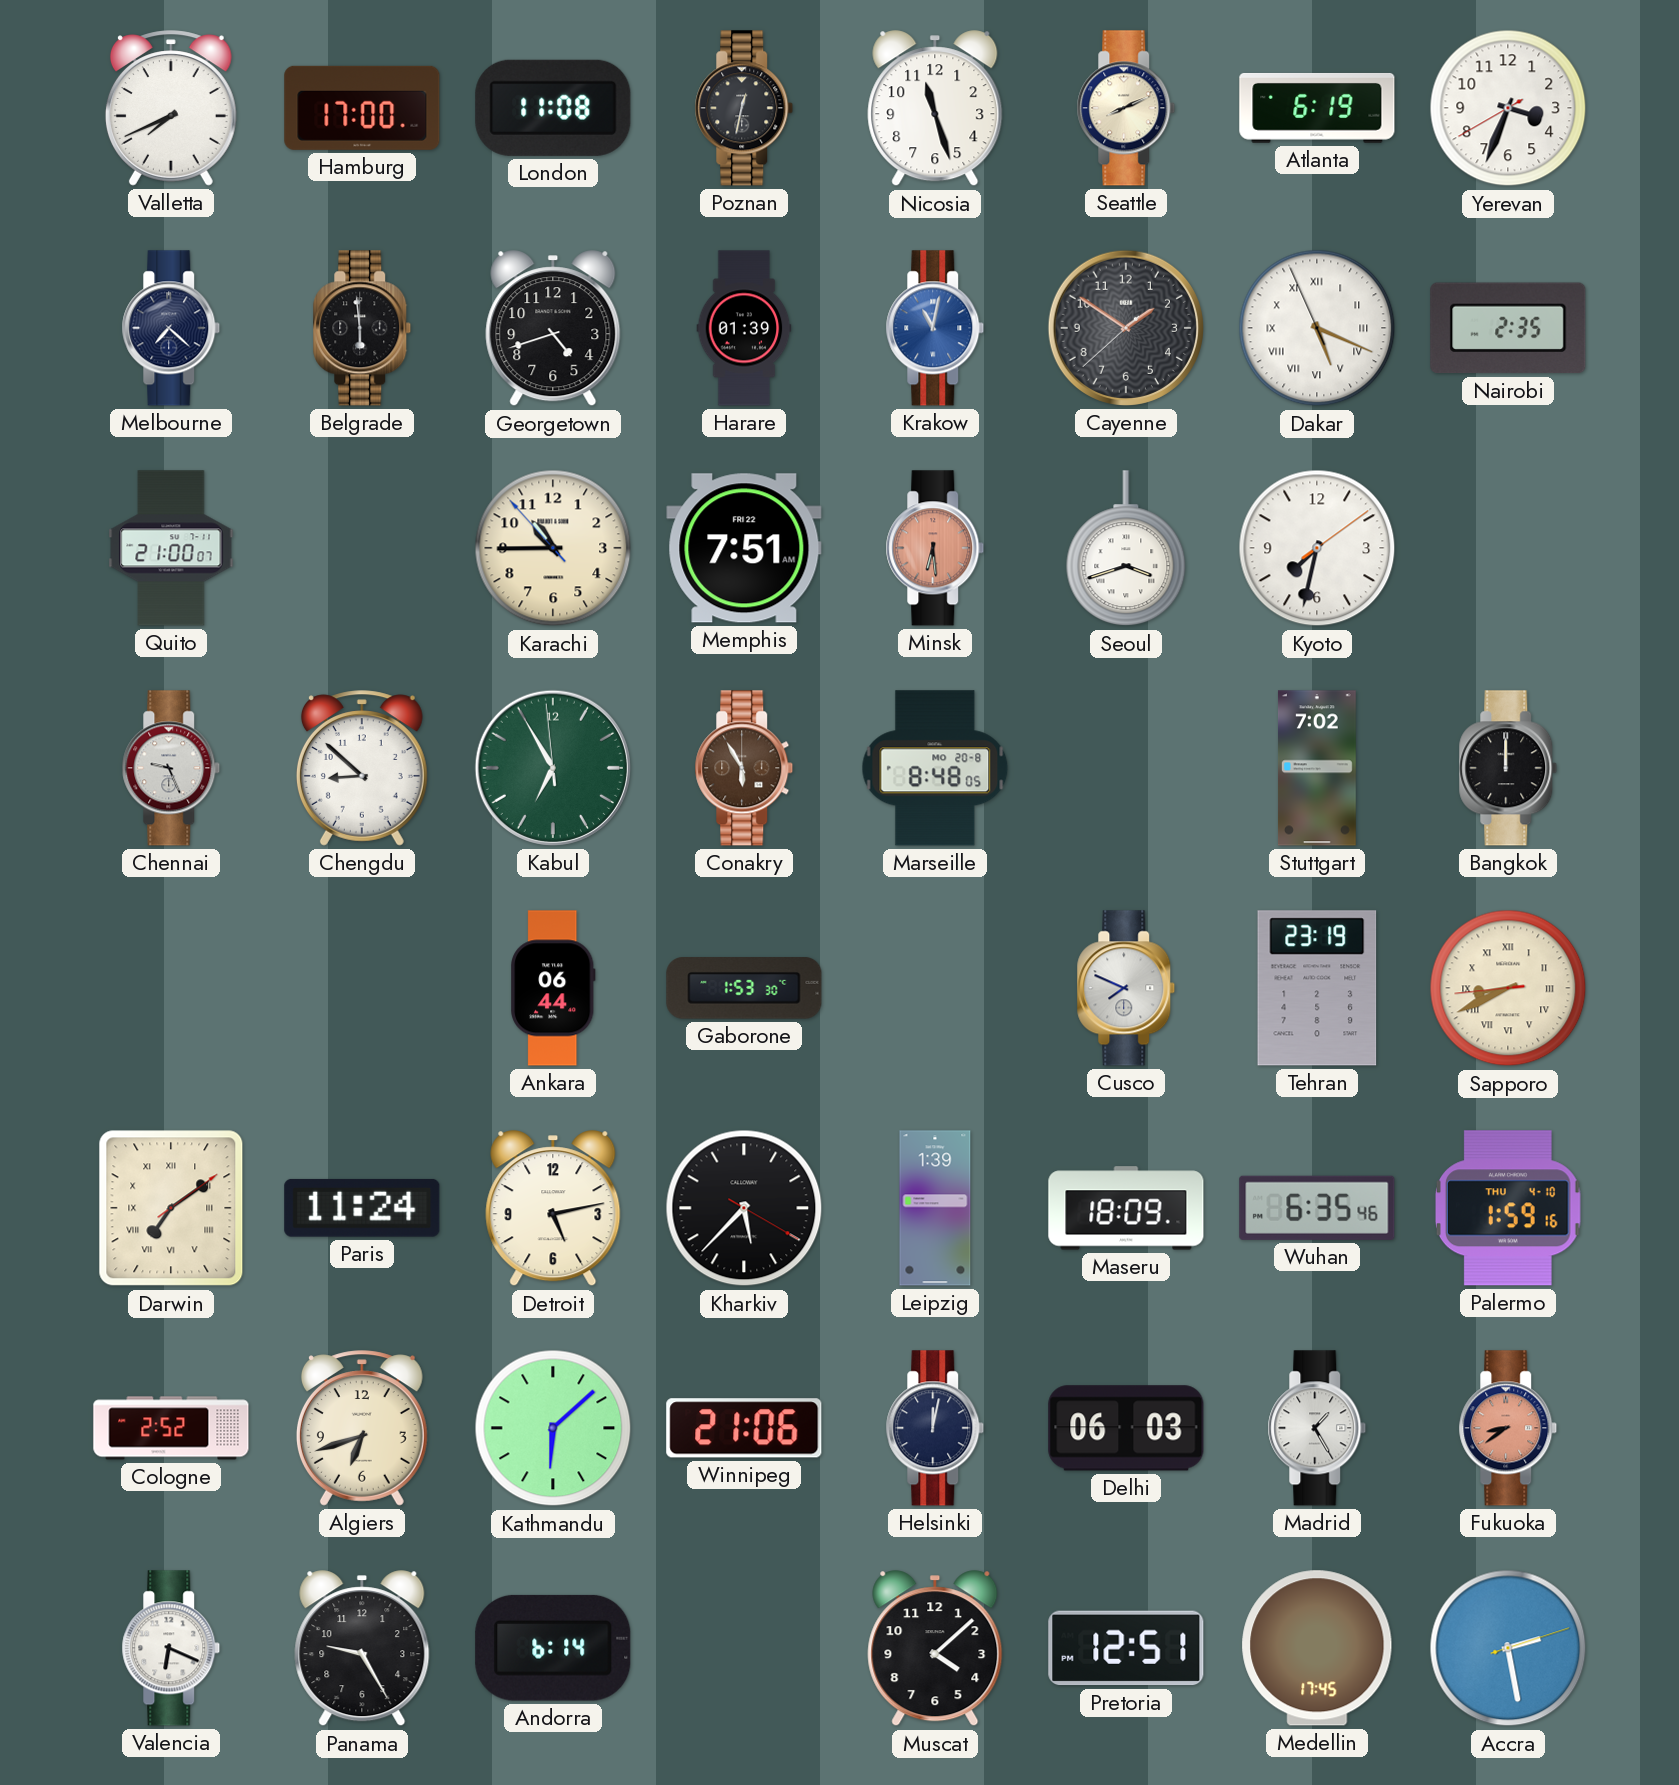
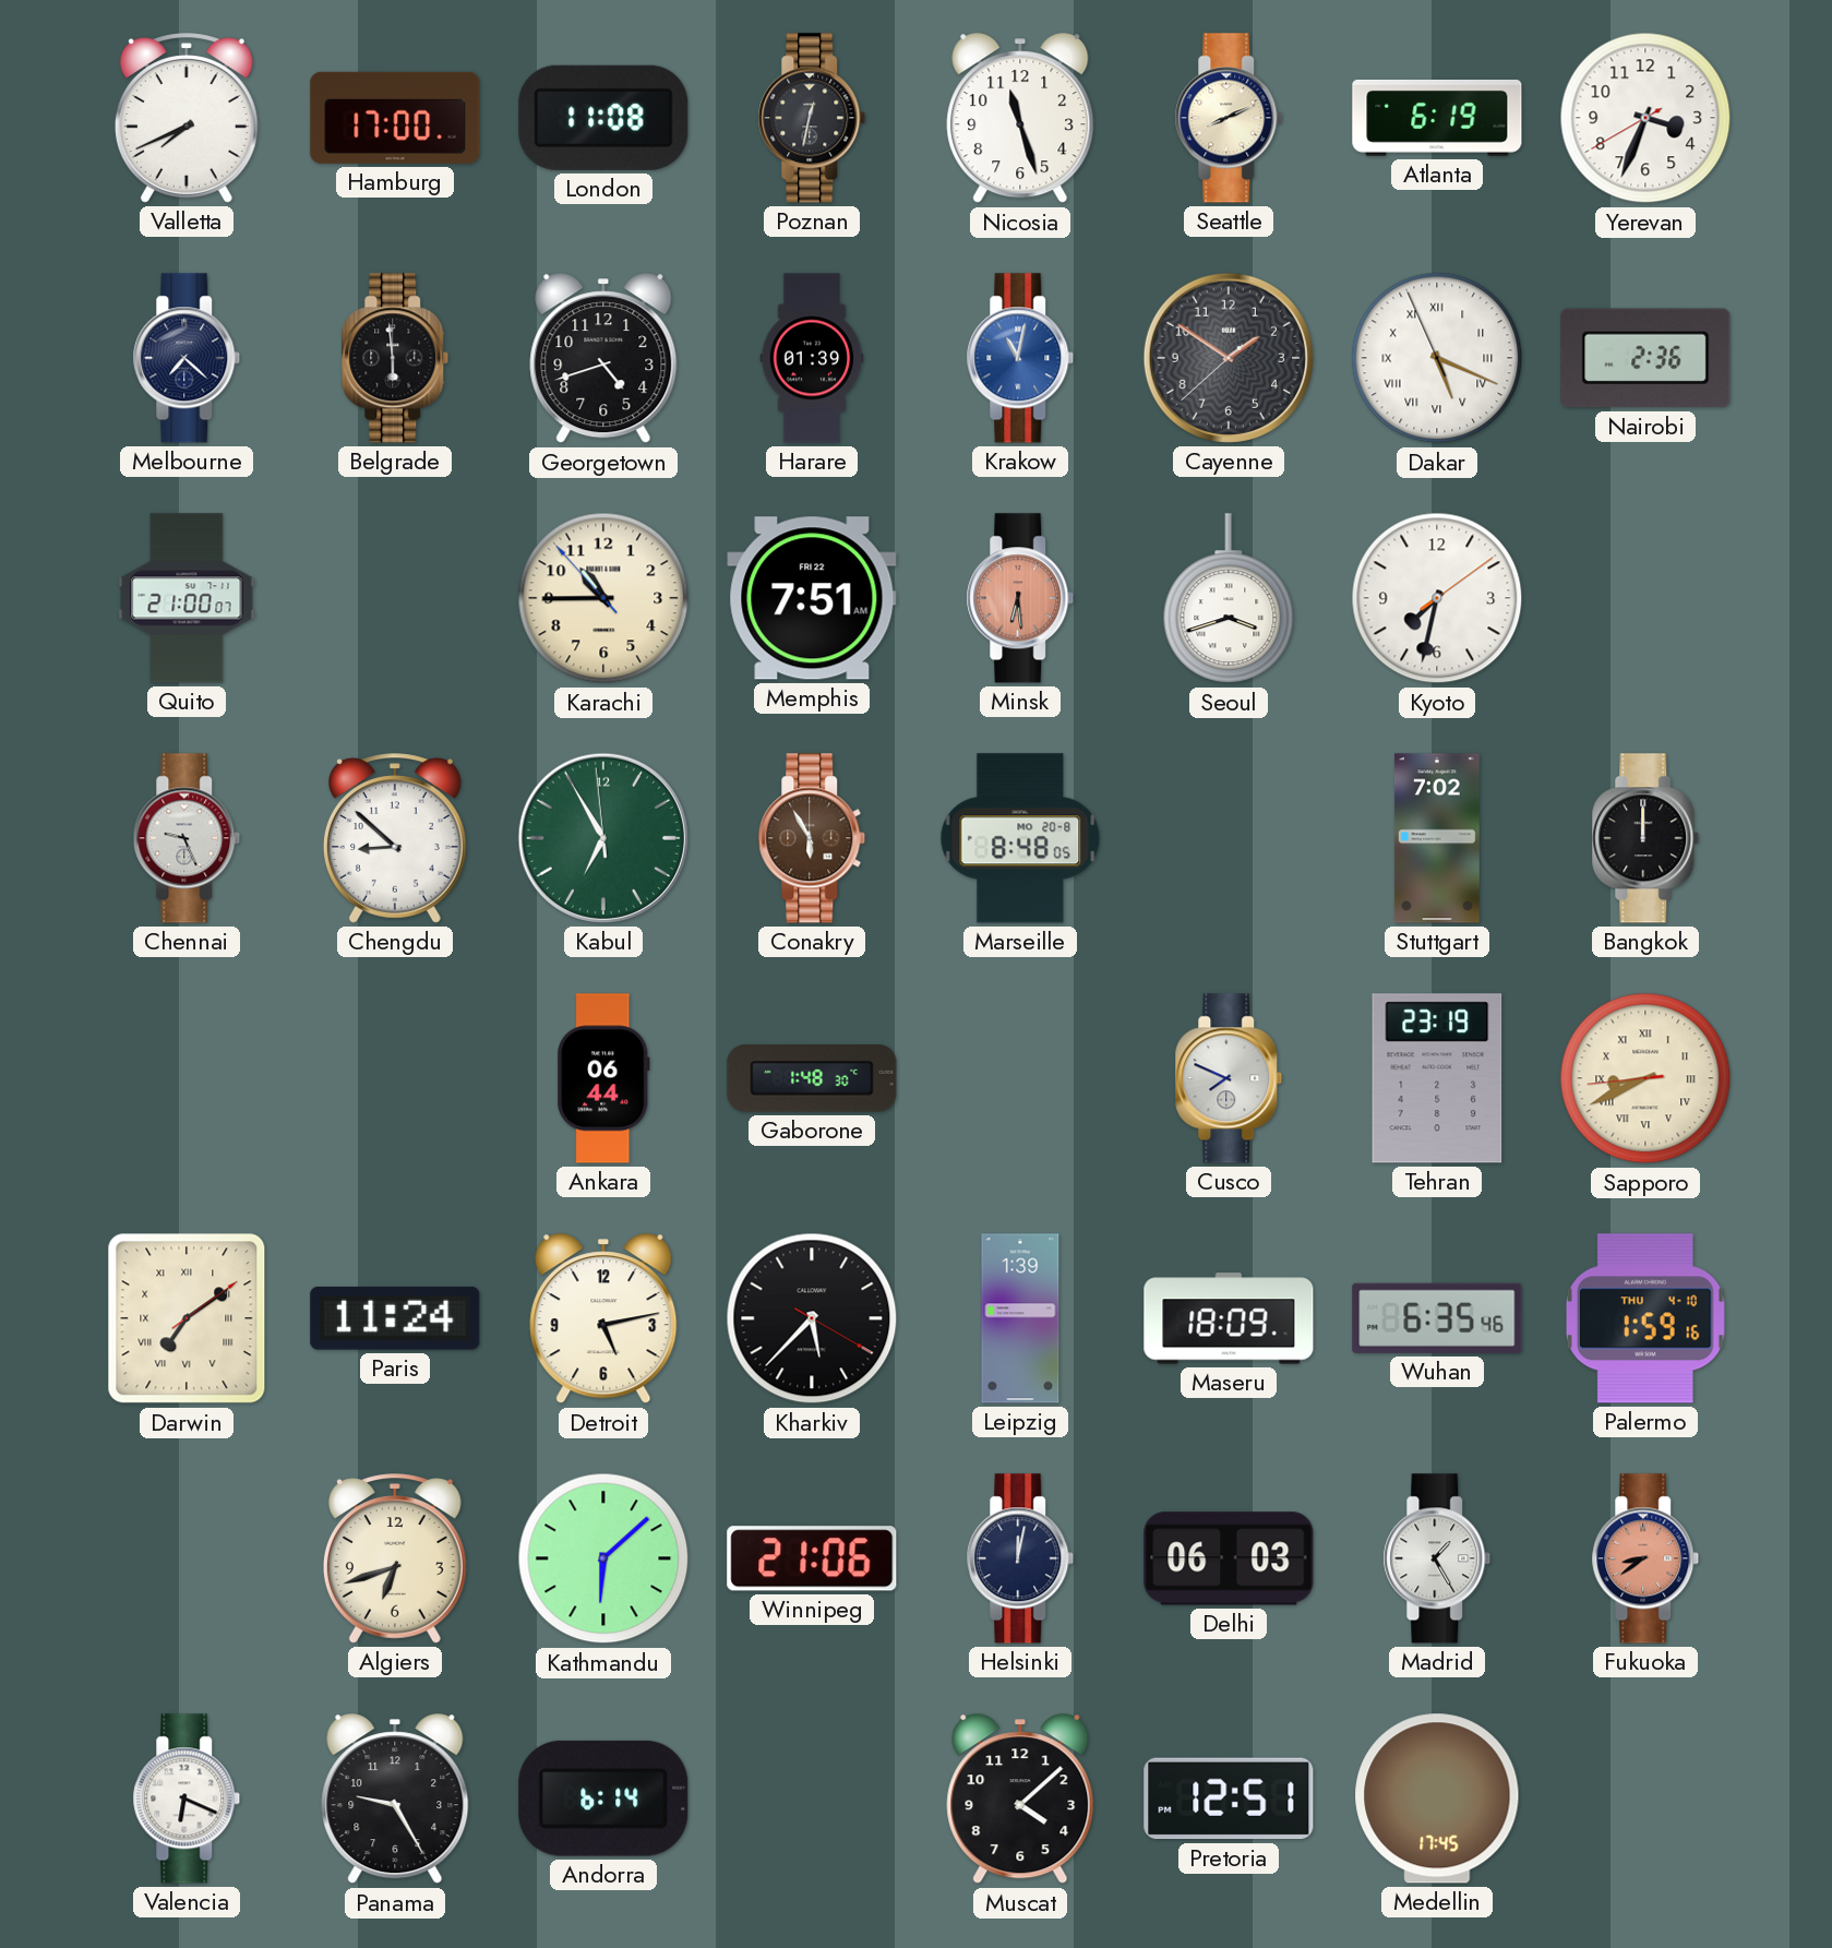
Nairobi: 2:35 -> 2:36 (1645, 358)
Gaborone: 1:53 -> 1:48 (812, 1078)
Cologne: 2:52 -> none (171, 1428)
Accra: 2:28 -> none (1508, 1648)
